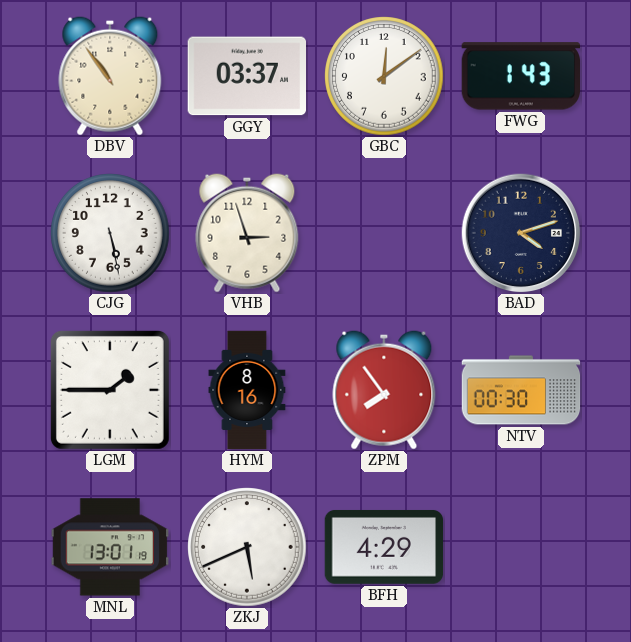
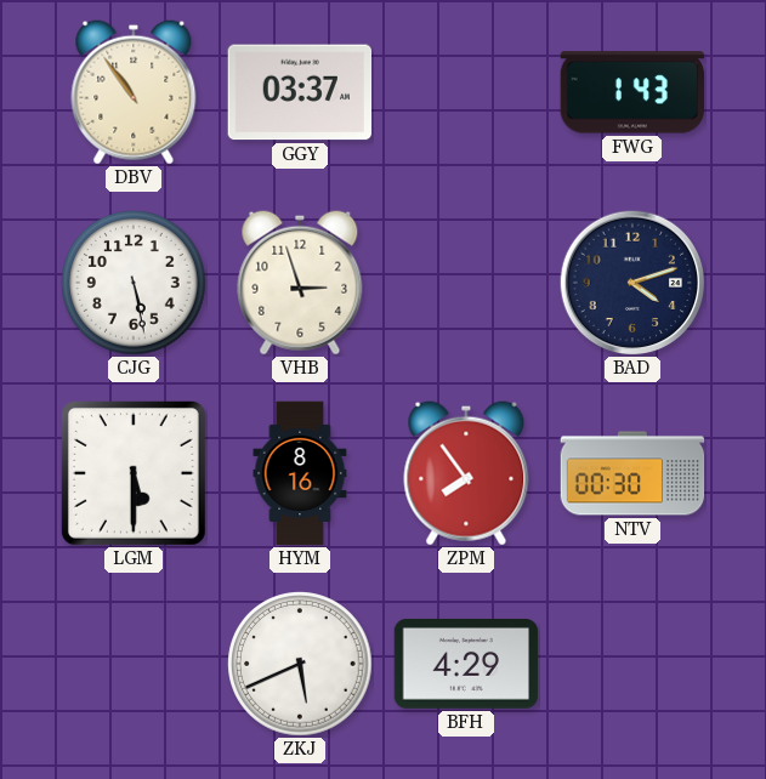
GBC: 12:09 -> none (384, 76)
LGM: 1:45 -> 5:30 (134, 473)
MNL: 13:01 -> none (110, 547)
